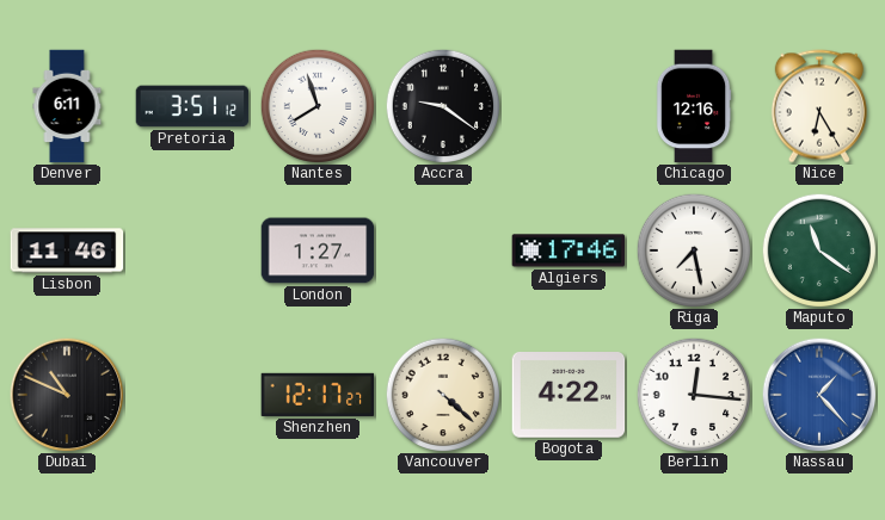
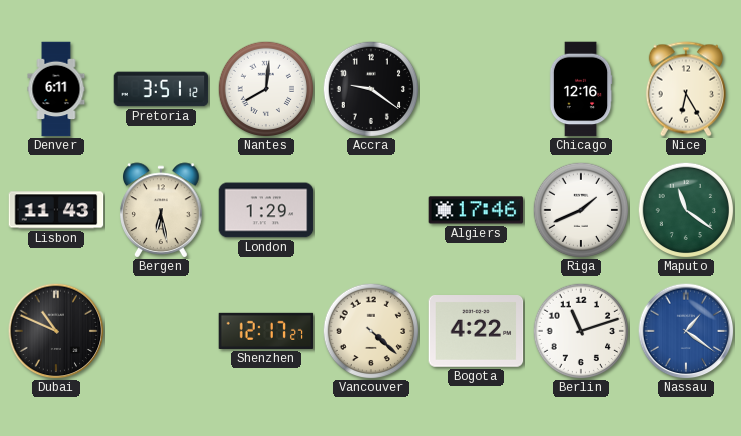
Nantes: 7:57 -> 8:01 (266, 89)
Lisbon: 11:46 -> 11:43 (56, 210)
Bergen: none -> 6:28 (161, 210)
London: 1:27 -> 1:29 (266, 210)
Riga: 7:28 -> 1:41 (581, 210)
Berlin: 12:16 -> 11:12 (581, 331)
Nassau: 1:23 -> 1:21 (686, 331)
